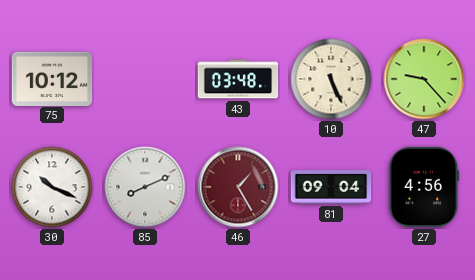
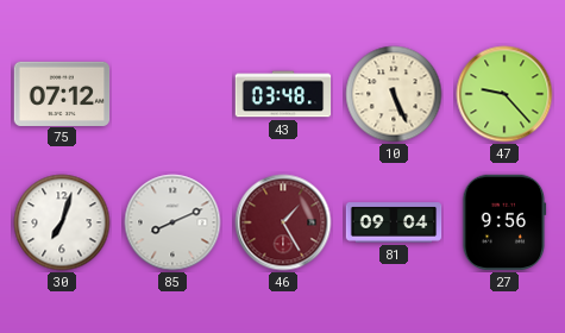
75: 10:12 -> 07:12 (62, 93)
30: 10:19 -> 7:03 (62, 222)
27: 4:56 -> 9:56 (504, 222)
